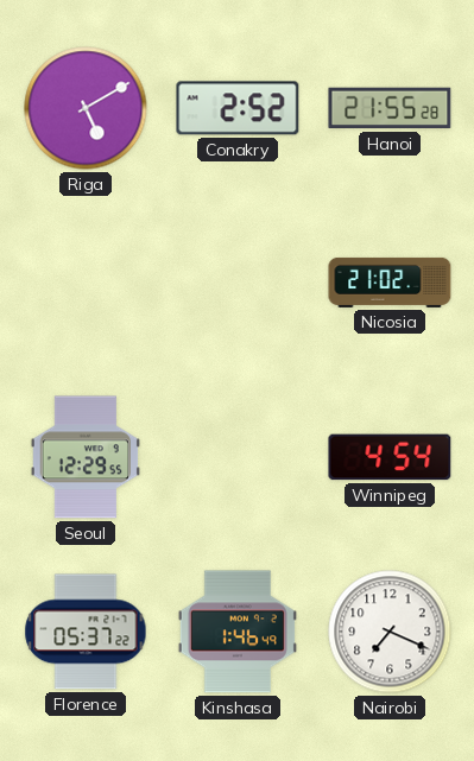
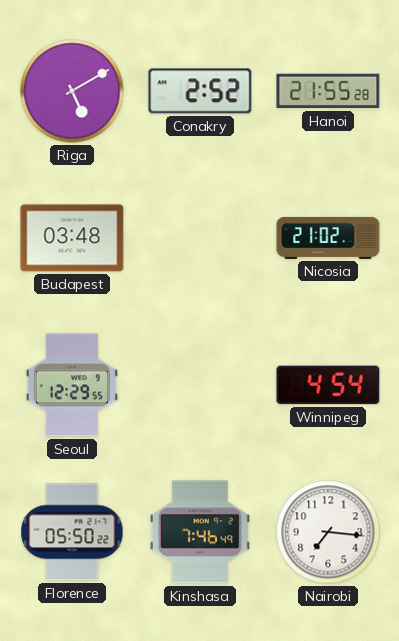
Budapest: none -> 03:48 (72, 238)
Florence: 05:37 -> 05:50 (72, 532)
Kinshasa: 1:46 -> 7:46 (200, 532)
Nairobi: 7:19 -> 7:16 (328, 532)
